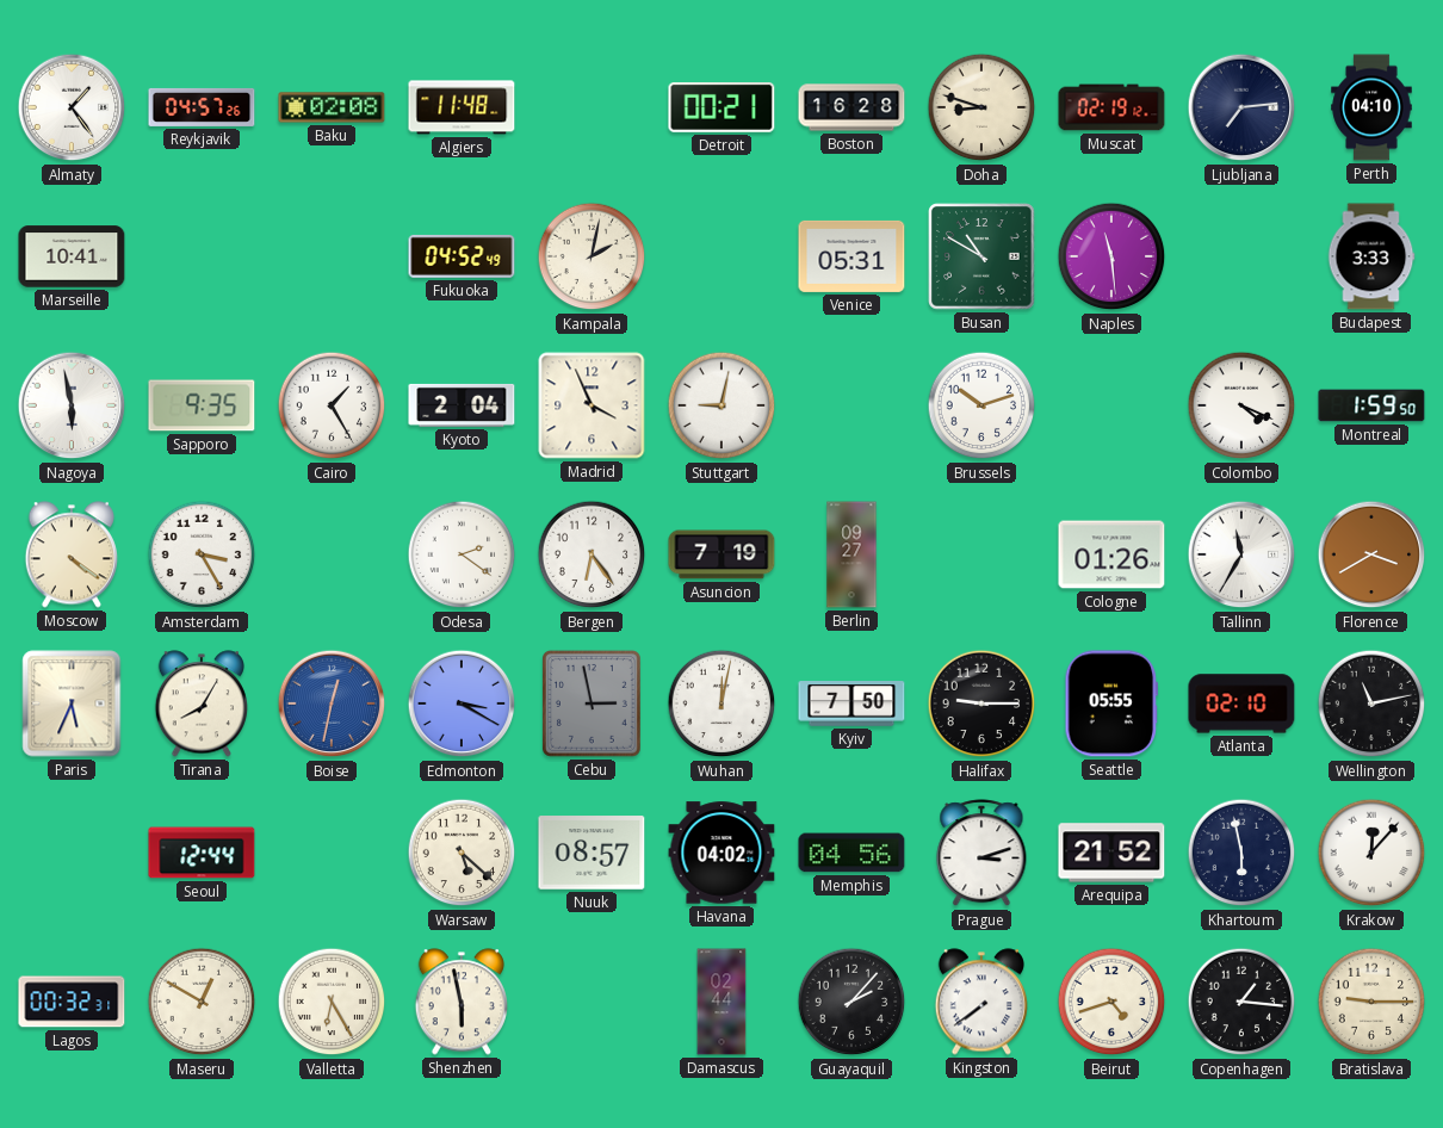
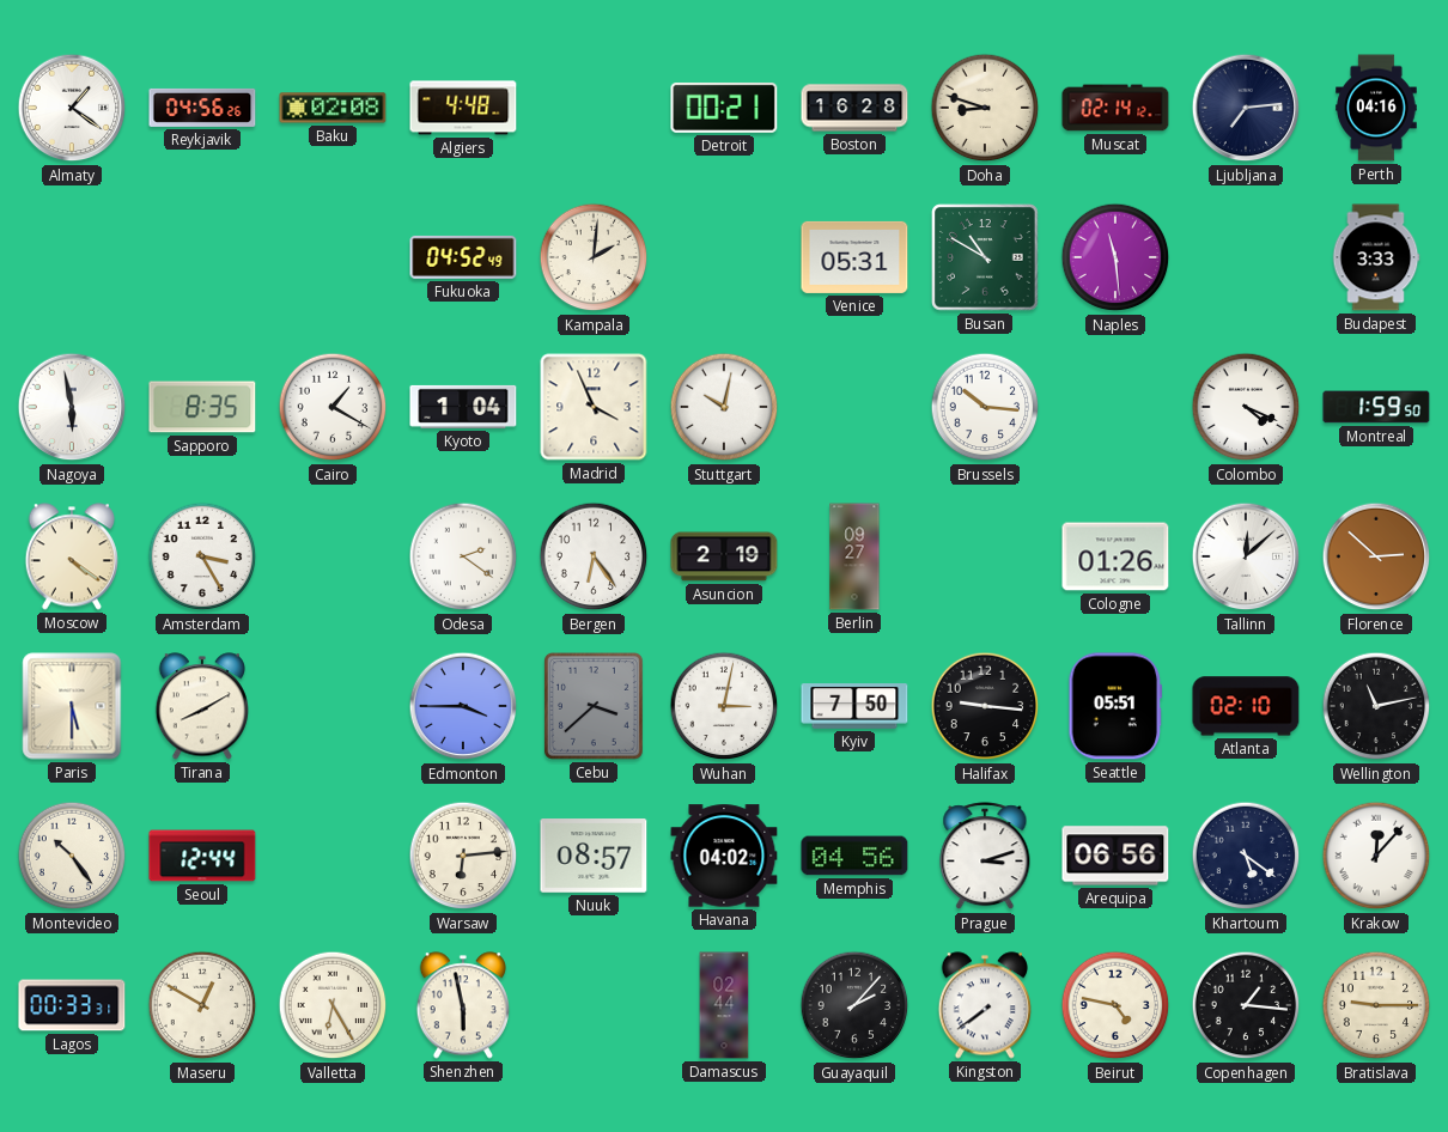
Almaty: 1:24 -> 1:21 (72, 108)
Reykjavik: 04:57 -> 04:56 (202, 108)
Algiers: 11:48 -> 4:48 (463, 108)
Muscat: 02:19 -> 02:14 (1115, 108)
Perth: 04:10 -> 04:16 (1376, 108)
Marseille: 10:41 -> none (72, 256)
Kampala: 2:02 -> 2:01 (594, 257)
Sapporo: 9:35 -> 8:35 (202, 407)
Cairo: 1:25 -> 1:20 (333, 407)
Kyoto: 2:04 -> 1:04 (463, 407)
Stuttgart: 9:02 -> 10:02 (724, 407)
Brussels: 10:12 -> 10:16 (985, 407)
Asuncion: 7:19 -> 2:19 (724, 556)
Tallinn: 11:35 -> 12:08 (1246, 556)
Florence: 3:40 -> 2:52 (1376, 556)
Paris: 5:34 -> 5:30 (72, 706)
Tirana: 8:05 -> 8:10 (201, 706)
Boise: 12:32 -> none (332, 704)
Edmonton: 3:20 -> 3:45 (463, 706)
Cebu: 2:58 -> 3:38 (594, 706)
Wuhan: 12:02 -> 3:02 (724, 706)
Halifax: 9:15 -> 9:16 (985, 706)
Seattle: 05:55 -> 05:51 (1115, 706)
Montevideo: none -> 10:24 (72, 856)
Warsaw: 5:22 -> 6:14 (463, 856)
Arequipa: 21:52 -> 06:56 (1115, 856)
Khartoum: 5:58 -> 5:21 (1246, 856)
Lagos: 00:32 -> 00:33 (72, 1005)
Beirut: 4:42 -> 4:47 (1115, 1005)
